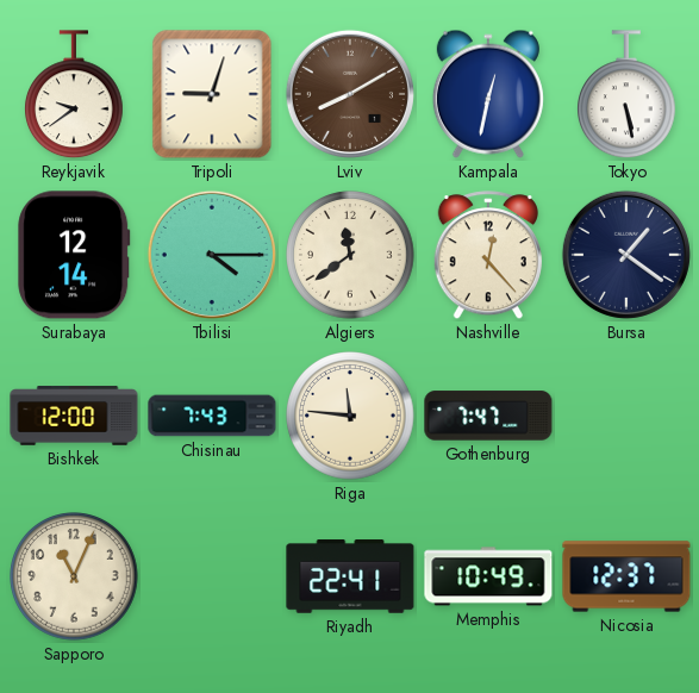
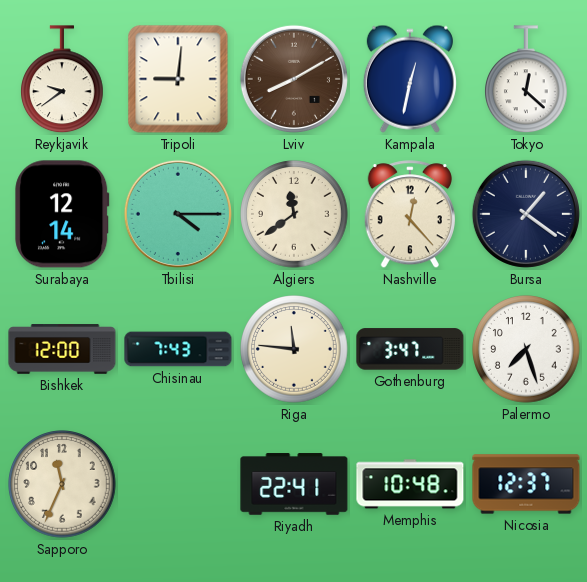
Tripoli: 9:03 -> 9:01 (178, 79)
Tokyo: 5:28 -> 12:22 (527, 80)
Gothenburg: 7:47 -> 3:47 (410, 349)
Palermo: none -> 7:27 (526, 349)
Sapporo: 11:04 -> 11:34 (62, 484)
Memphis: 10:49 -> 10:48 (410, 484)
